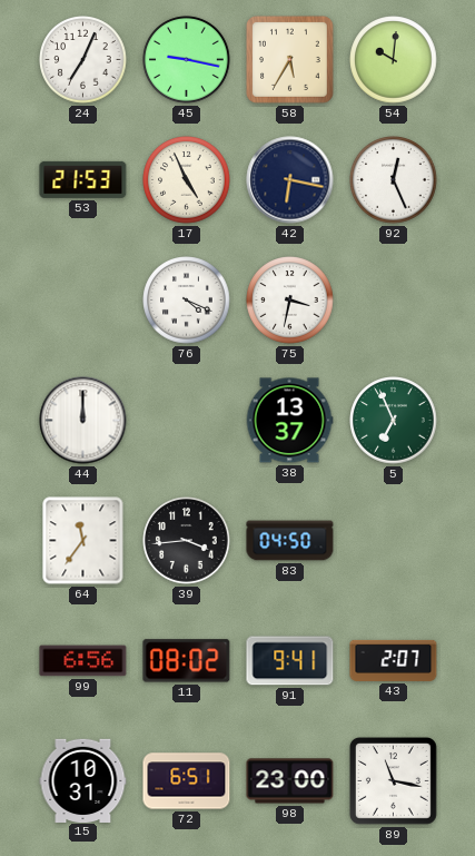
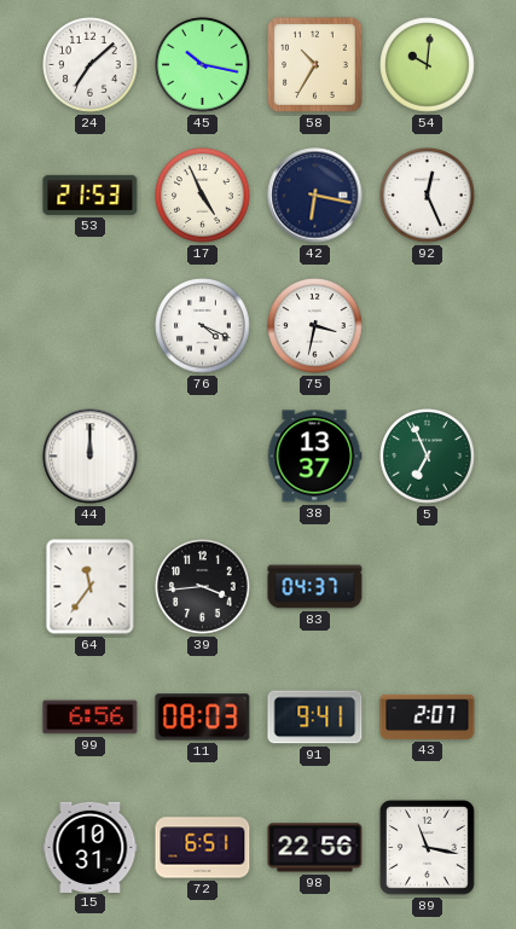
24: 7:04 -> 7:08 (91, 65)
45: 9:17 -> 10:17 (203, 65)
58: 5:35 -> 10:35 (315, 65)
83: 04:50 -> 04:37 (315, 587)
11: 08:02 -> 08:03 (203, 718)
98: 23:00 -> 22:56 (315, 848)
